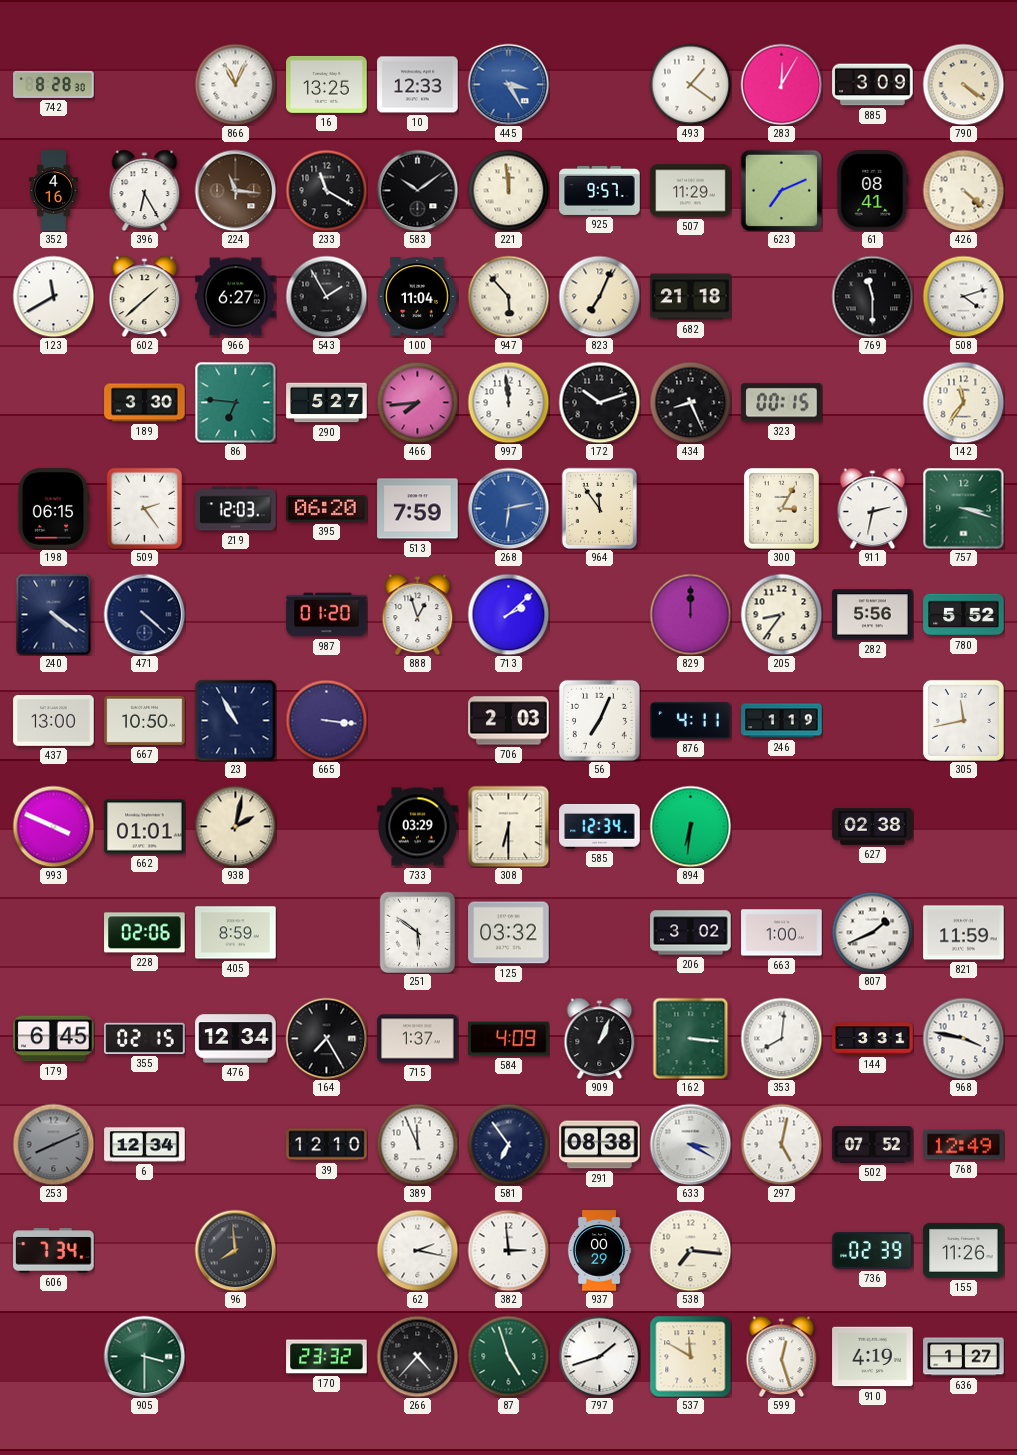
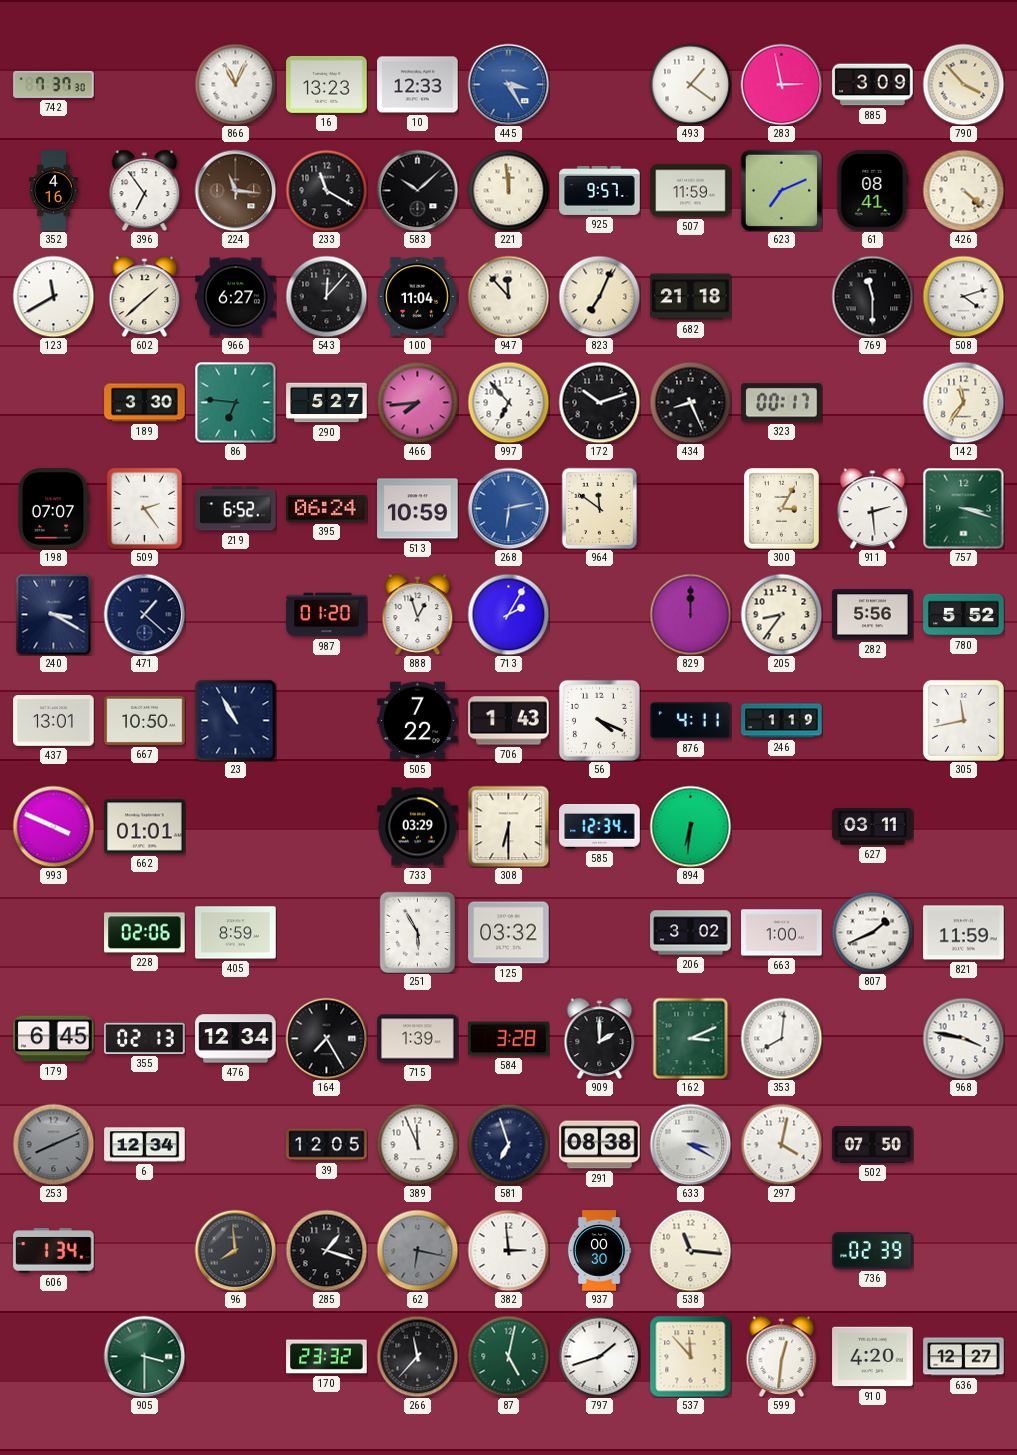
742: 8:28 -> 7:37 (54, 84)
16: 13:25 -> 13:23 (327, 84)
283: 12:05 -> 2:58 (781, 84)
790: 4:21 -> 3:53 (963, 84)
396: 6:25 -> 6:54 (145, 190)
583: 10:09 -> 10:08 (417, 190)
507: 11:29 -> 11:59 (691, 191)
543: 1:55 -> 12:07 (326, 296)
947: 5:53 -> 11:53 (508, 296)
997: 11:59 -> 6:53 (508, 402)
323: 00:15 -> 00:17 (782, 403)
198: 06:15 -> 07:07 (53, 509)
219: 12:03 -> 6:52 (236, 509)
395: 06:20 -> 06:24 (327, 509)
513: 7:59 -> 10:59 (418, 509)
964: 11:54 -> 11:51 (599, 508)
911: 2:32 -> 2:29 (873, 508)
240: 4:21 -> 3:20 (54, 614)
471: 4:22 -> 1:22 (144, 614)
713: 2:08 -> 2:05 (508, 614)
437: 13:00 -> 13:01 (54, 721)
665: 3:16 -> none (326, 720)
505: none -> 7:22 (418, 721)
706: 2:03 -> 1:43 (509, 721)
56: 7:04 -> 4:19 (599, 720)
938: 2:02 -> none (235, 826)
627: 02:38 -> 03:11 (873, 827)
251: 5:51 -> 5:55 (417, 932)
355: 02:15 -> 02:13 (145, 1038)
715: 1:37 -> 1:39 (418, 1039)
584: 4:09 -> 3:28 (509, 1039)
909: 1:04 -> 2:00 (600, 1038)
162: 3:16 -> 3:11 (691, 1038)
144: 3:31 -> none (873, 1039)
39: 12:10 -> 12:05 (327, 1145)
581: 6:54 -> 6:57 (508, 1144)
297: 5:02 -> 4:02 (781, 1144)
502: 07:52 -> 07:50 (873, 1145)
768: 12:49 -> none (964, 1145)
606: 7:34 -> 1:34 (54, 1251)
285: none -> 1:18 (326, 1250)
62: 2:17 -> 6:17 (417, 1250)
62 dial: white -> grey (417, 1250)
937: 00:29 -> 00:30 (599, 1251)
538: 7:16 -> 11:16 (690, 1250)
155: 11:26 -> none (964, 1250)
266: 4:37 -> 11:37 (417, 1356)
87: 4:57 -> 5:02 (508, 1356)
537: 11:50 -> 11:53 (690, 1356)
599: 12:27 -> 12:31 (782, 1356)
910: 4:19 -> 4:20 (873, 1357)
636: 1:27 -> 12:27 (964, 1357)
